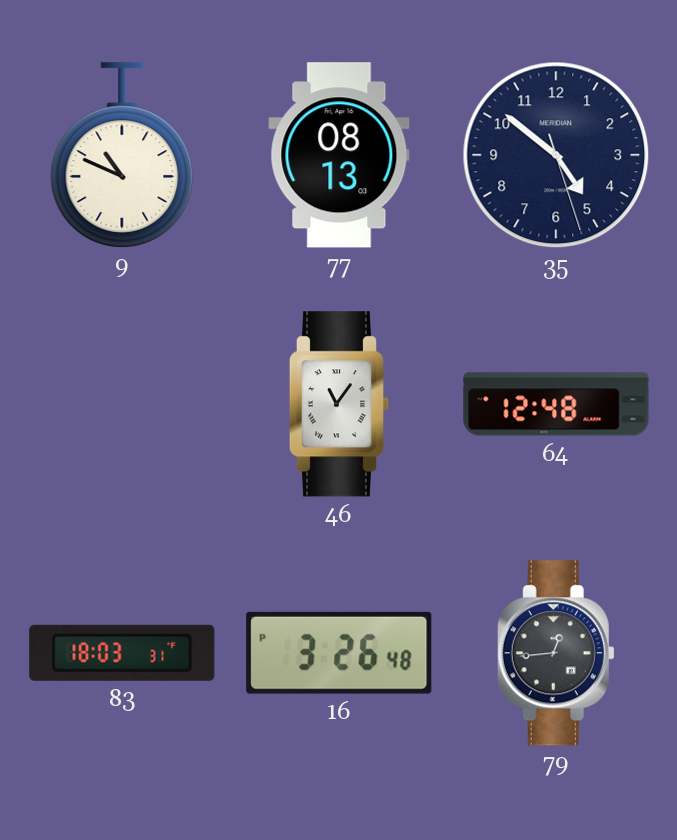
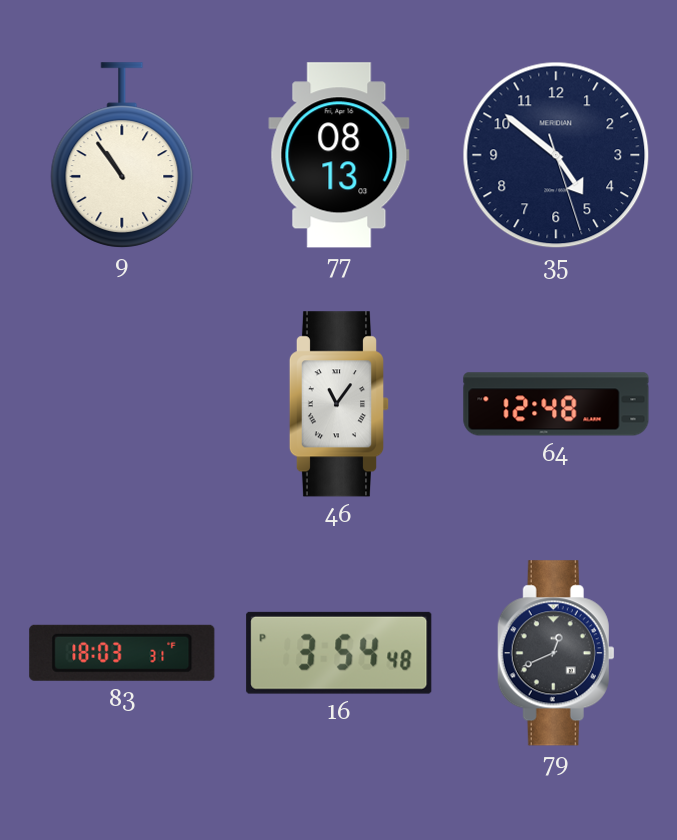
9: 10:49 -> 10:54 (122, 155)
16: 3:26 -> 3:54 (339, 653)
79: 12:44 -> 12:41 (556, 653)
